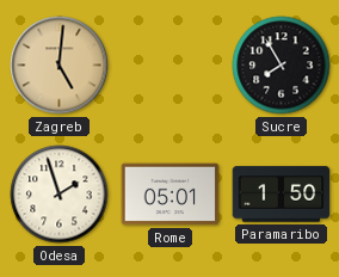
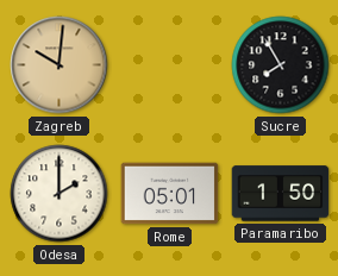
Zagreb: 5:01 -> 10:01 (60, 65)
Odesa: 1:57 -> 2:00 (60, 194)
